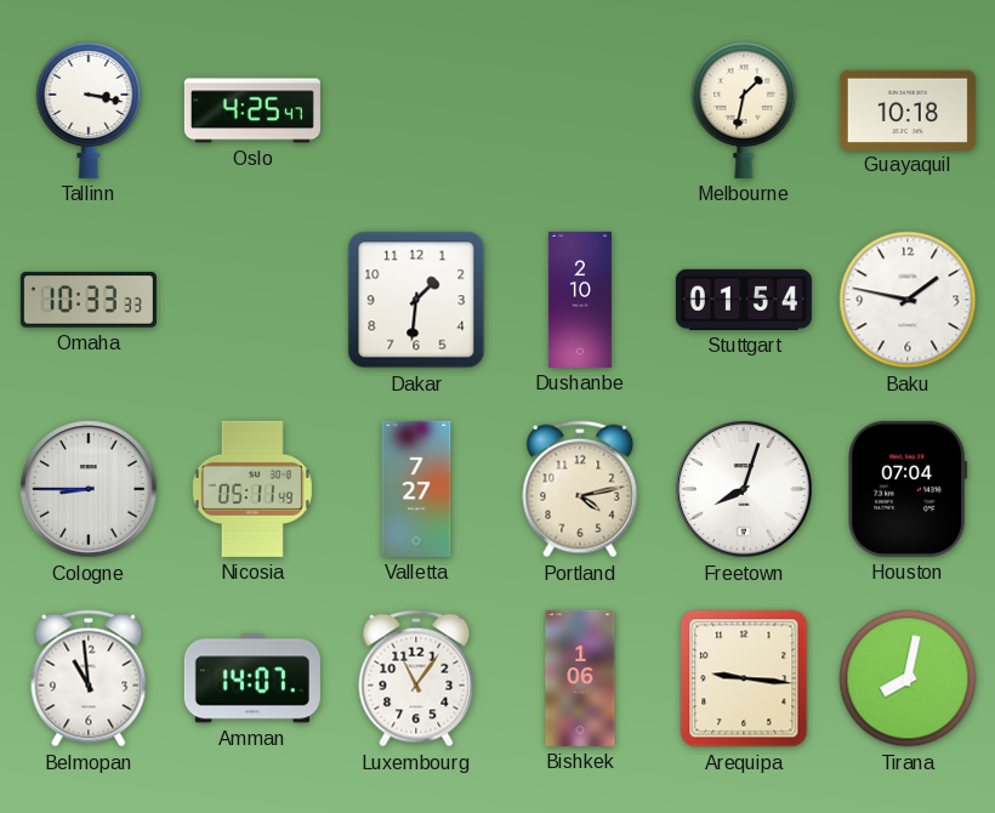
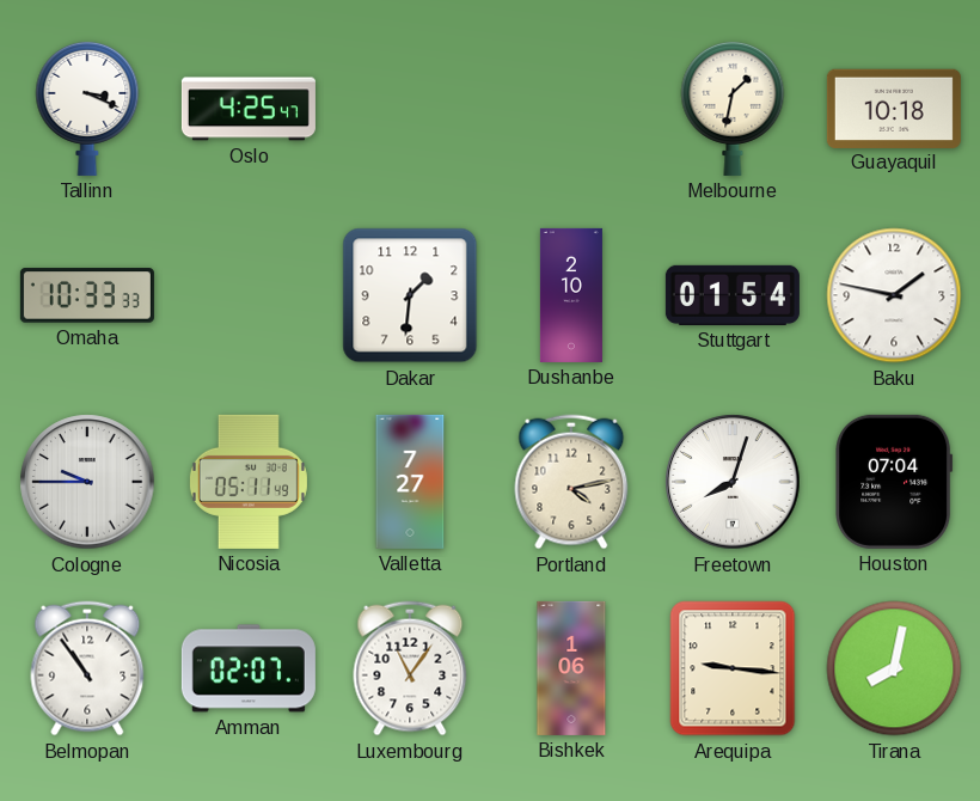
Tallinn: 3:17 -> 3:19 (87, 108)
Cologne: 8:45 -> 9:45 (87, 482)
Belmopan: 10:59 -> 10:54 (87, 668)
Amman: 14:07 -> 02:07 (249, 668)
